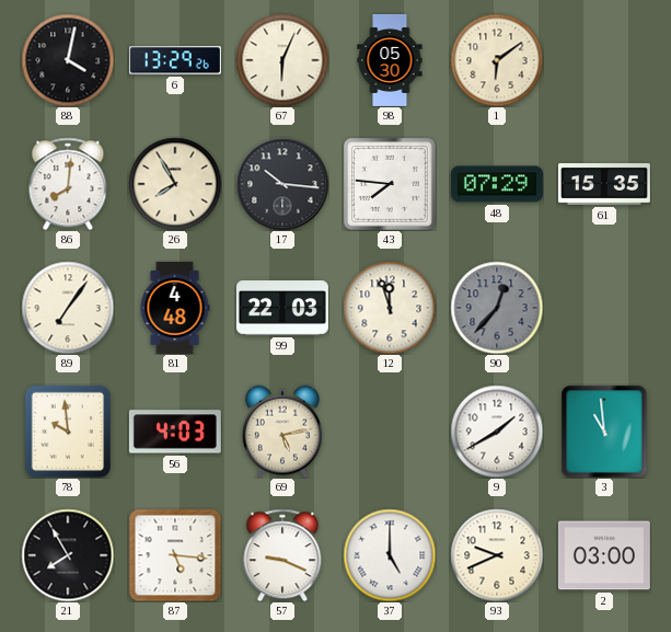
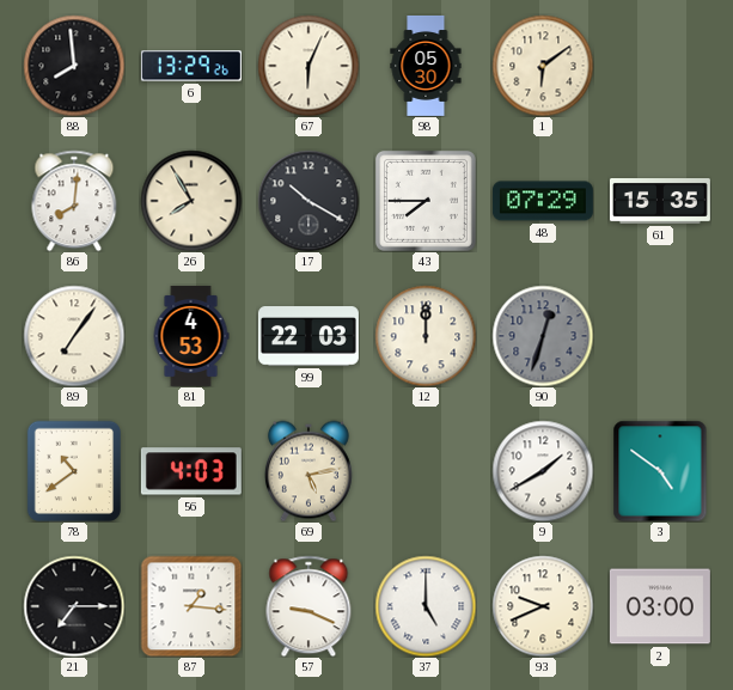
88: 4:02 -> 7:59 (74, 66)
17: 10:16 -> 10:20 (309, 201)
43: 7:46 -> 7:45 (426, 201)
81: 4:48 -> 4:53 (191, 336)
12: 11:57 -> 12:00 (426, 336)
90: 12:37 -> 12:33 (543, 336)
78: 9:59 -> 10:39 (73, 471)
3: 10:59 -> 4:51 (660, 471)
21: 7:55 -> 7:15 (74, 606)
87: 5:16 -> 1:16 (191, 606)
